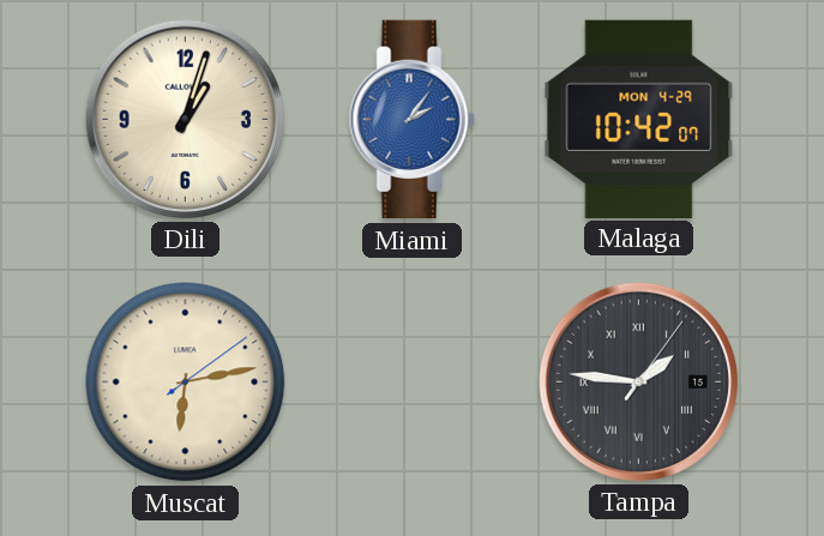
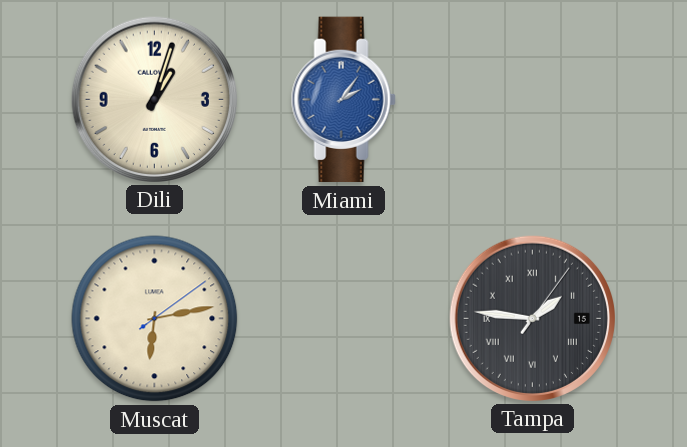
Malaga: 10:42 -> none (639, 119)
